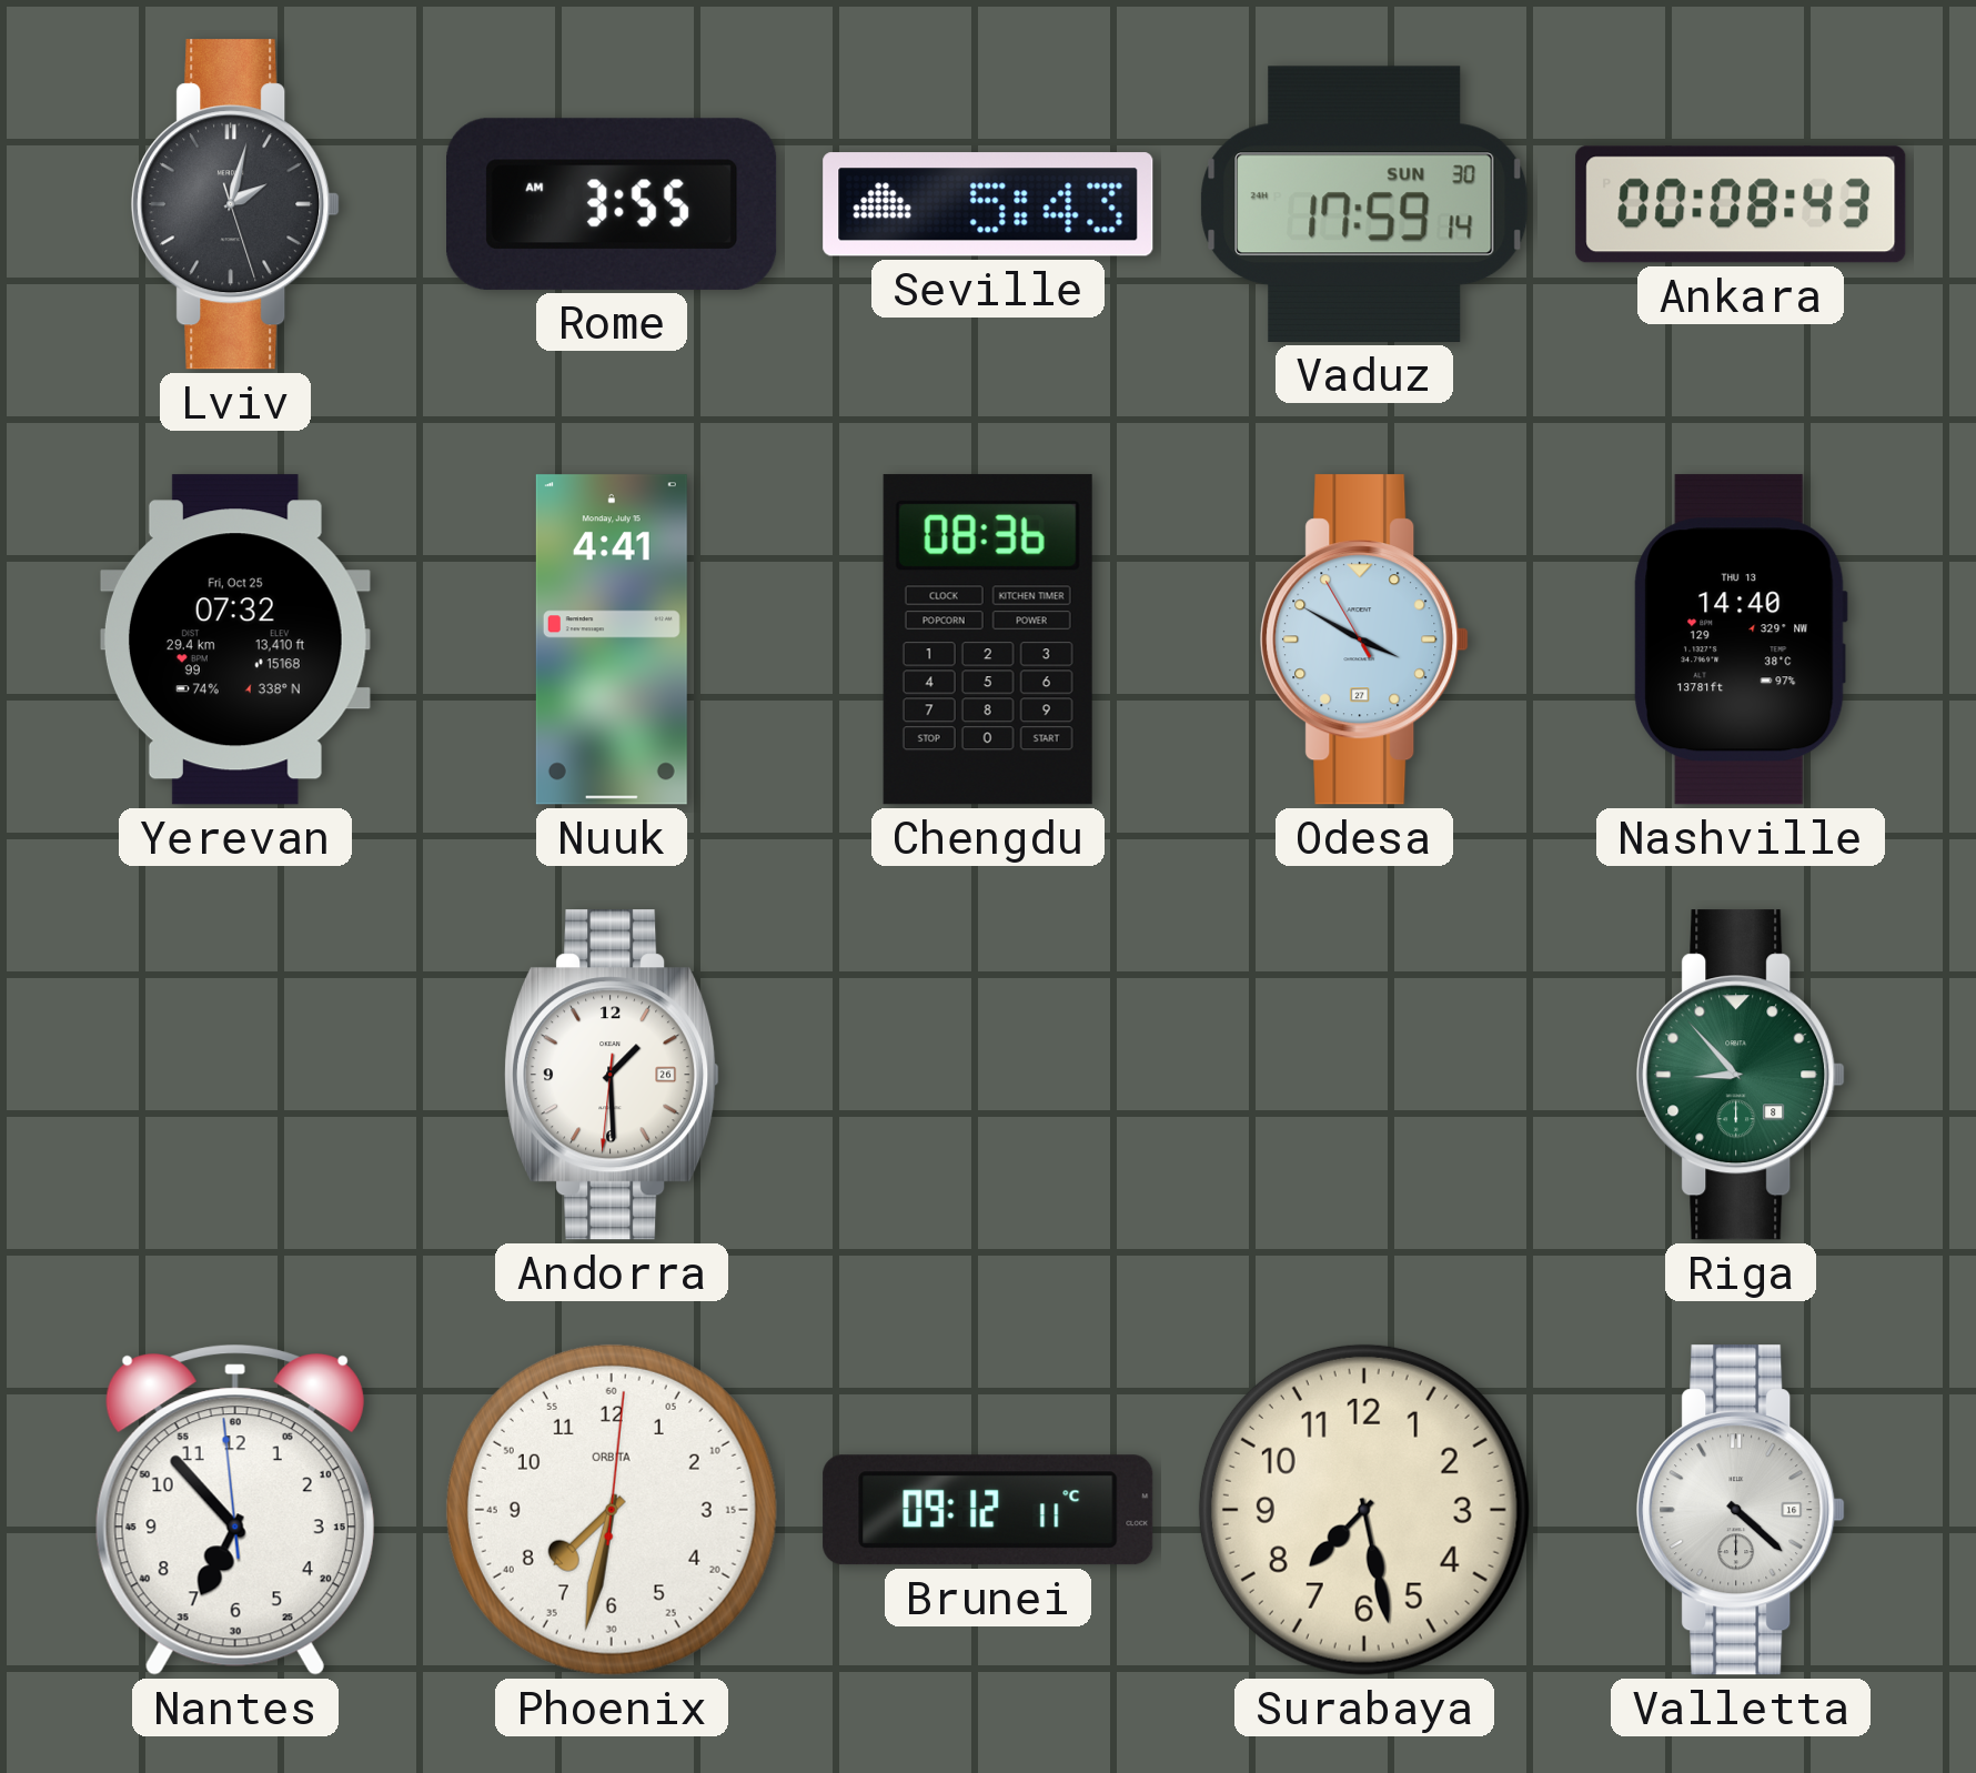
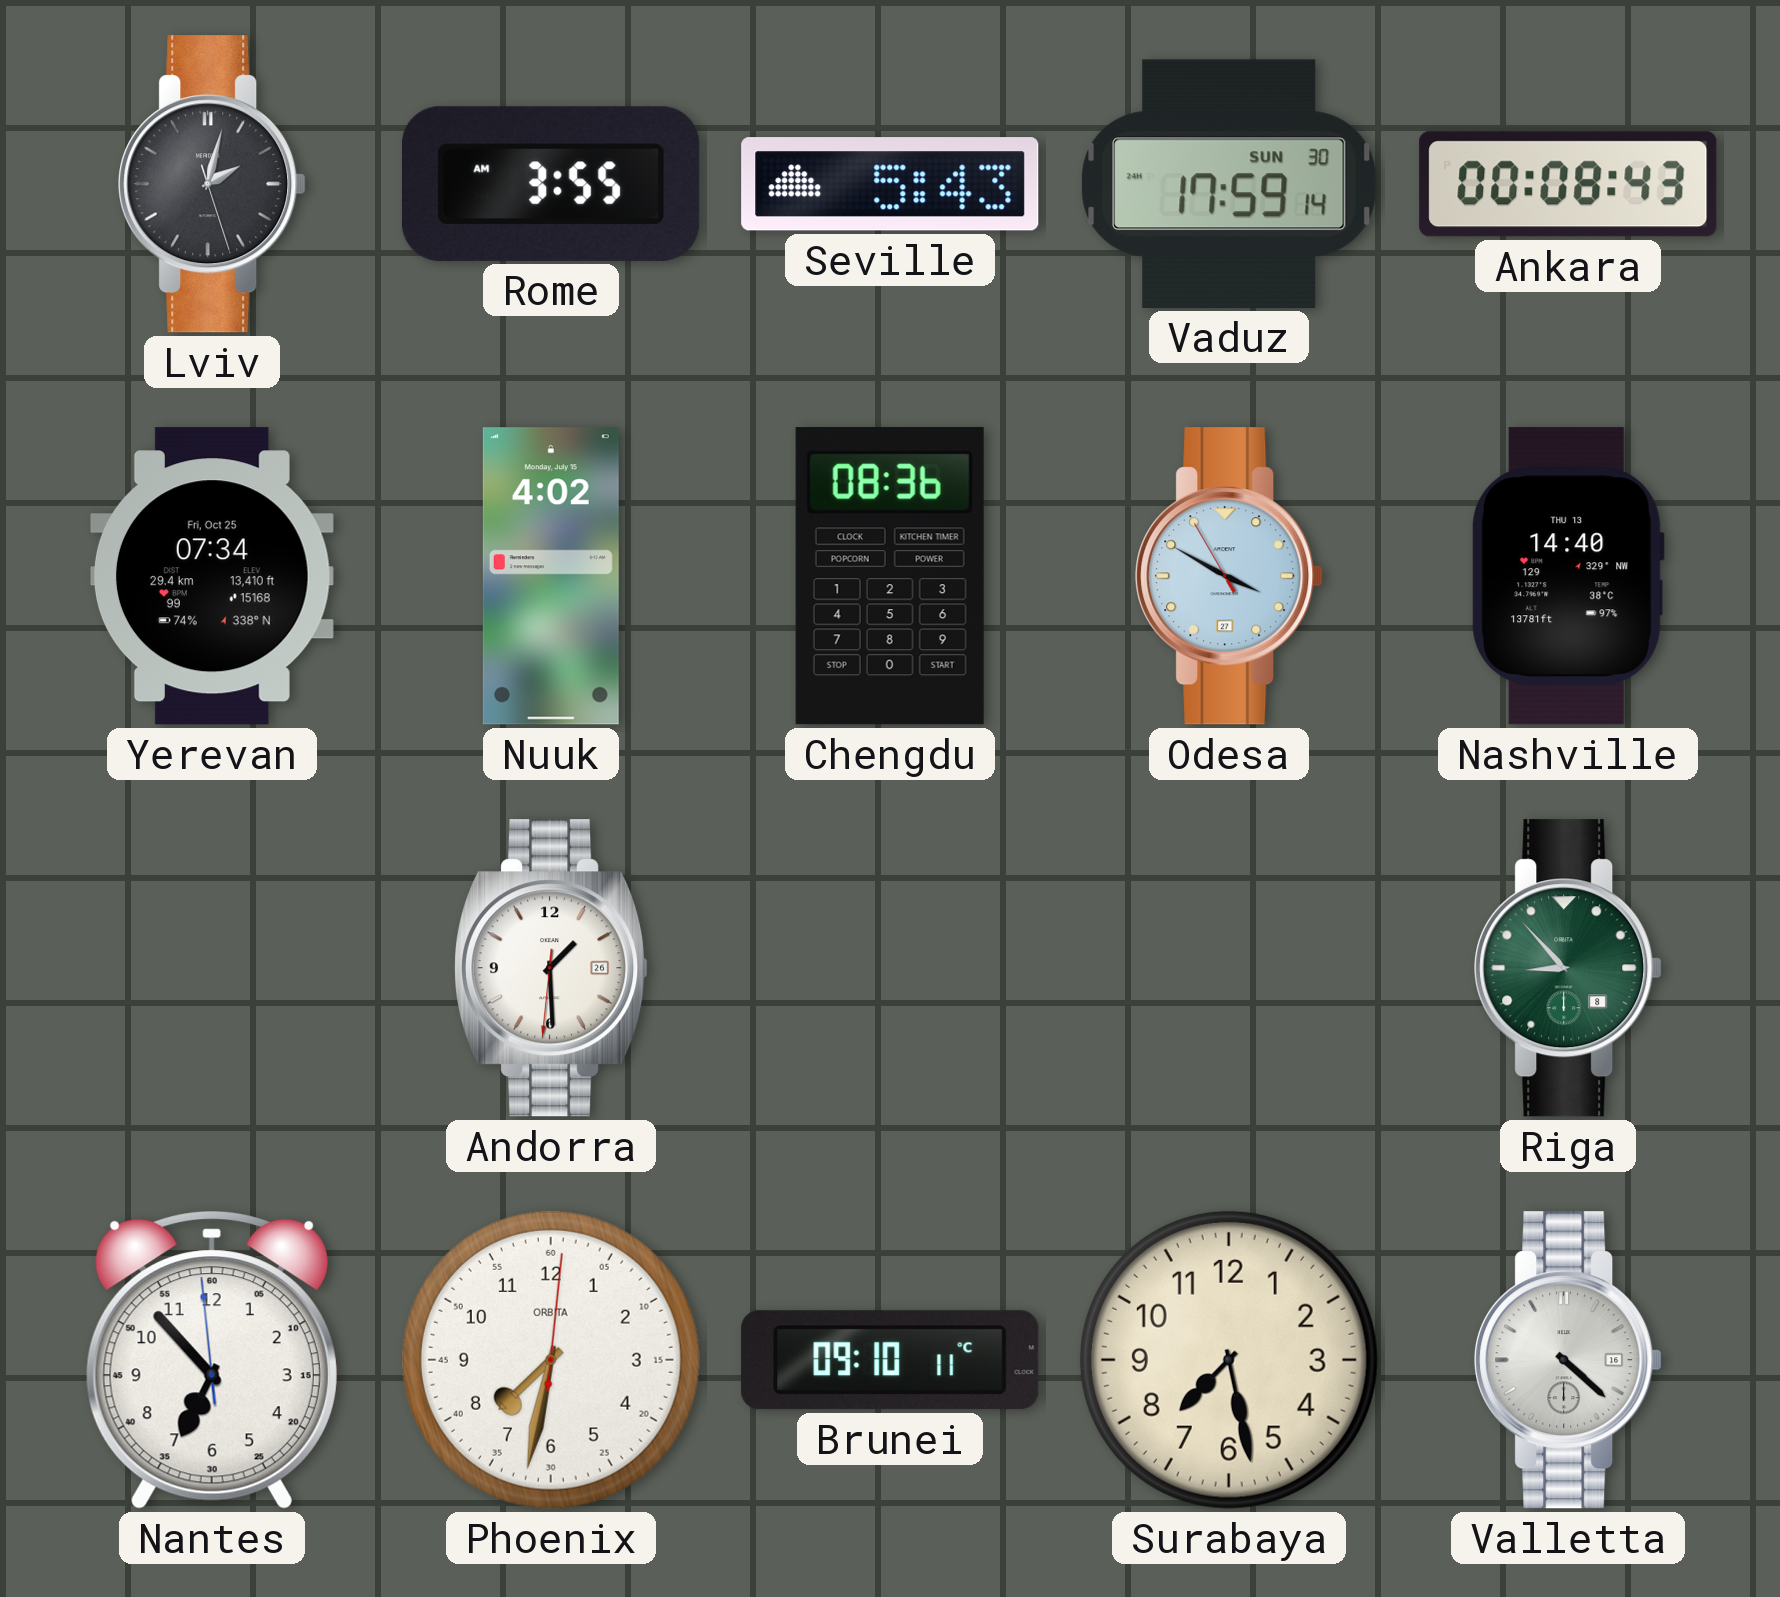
Yerevan: 07:32 -> 07:34 (212, 576)
Nuuk: 4:41 -> 4:02 (551, 576)
Brunei: 09:12 -> 09:10 (890, 1360)
